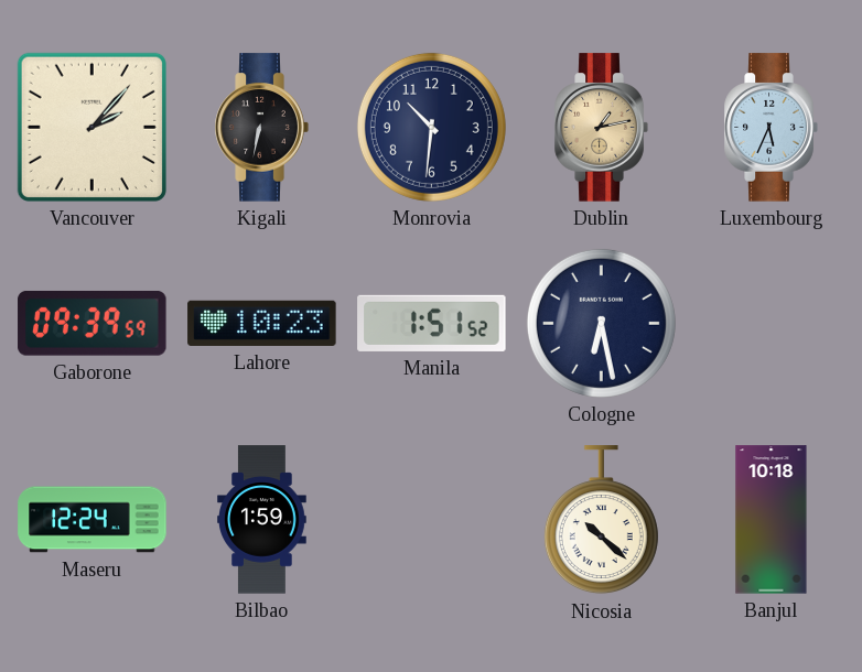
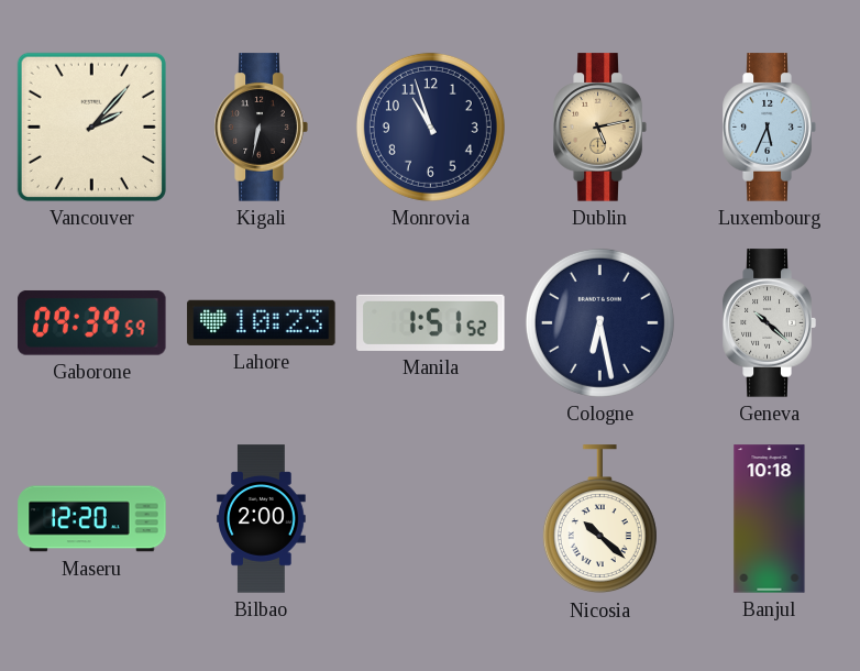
Monrovia: 10:31 -> 10:57 (430, 127)
Dublin: 1:13 -> 5:13 (599, 128)
Geneva: none -> 10:22 (769, 323)
Maseru: 12:24 -> 12:20 (92, 519)
Bilbao: 1:59 -> 2:00 (262, 519)
